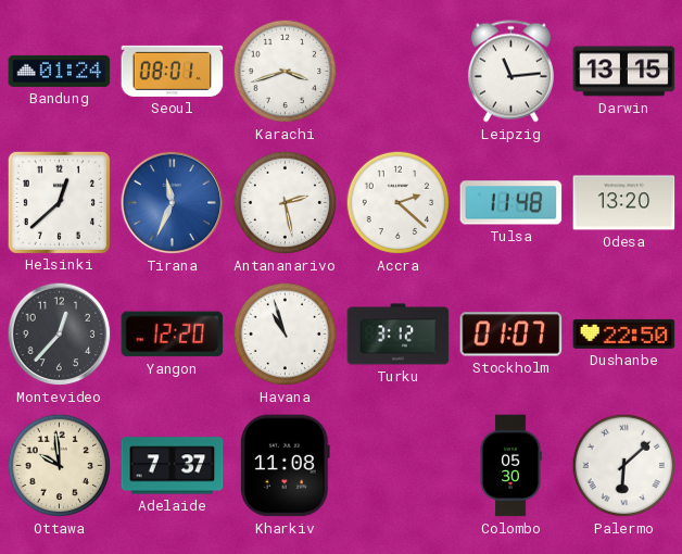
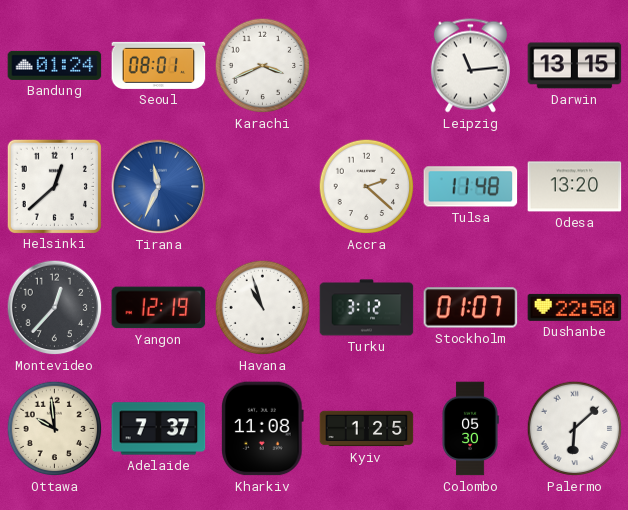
Karachi: 3:42 -> 3:41 (263, 66)
Antananarivo: 2:28 -> none (286, 203)
Yangon: 12:20 -> 12:19 (159, 308)
Kyiv: none -> 1:25 (367, 429)
